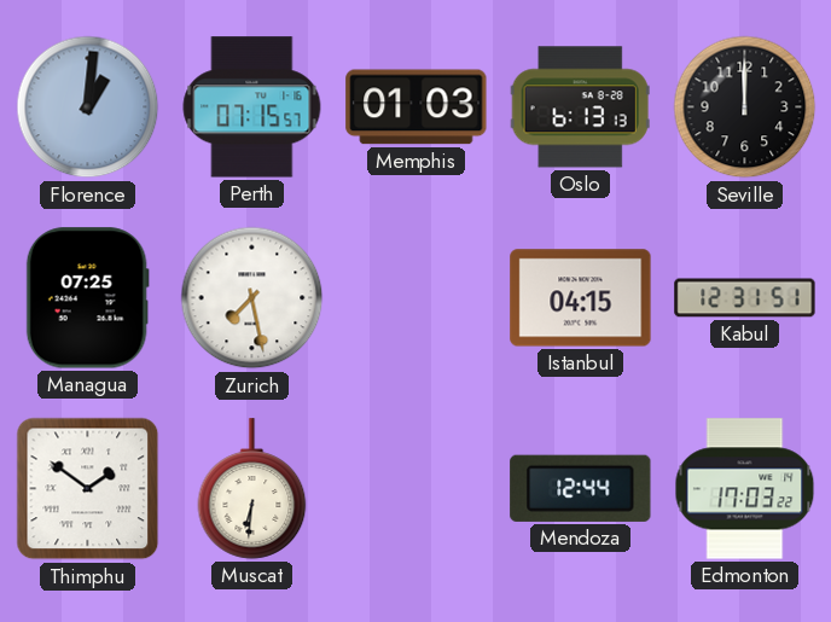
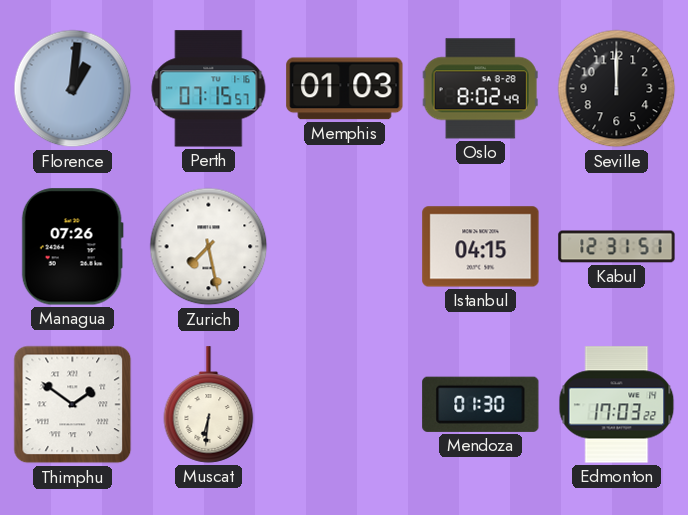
Oslo: 6:13 -> 8:02 (480, 89)
Managua: 07:25 -> 07:26 (72, 247)
Mendoza: 12:44 -> 01:30 (481, 404)
